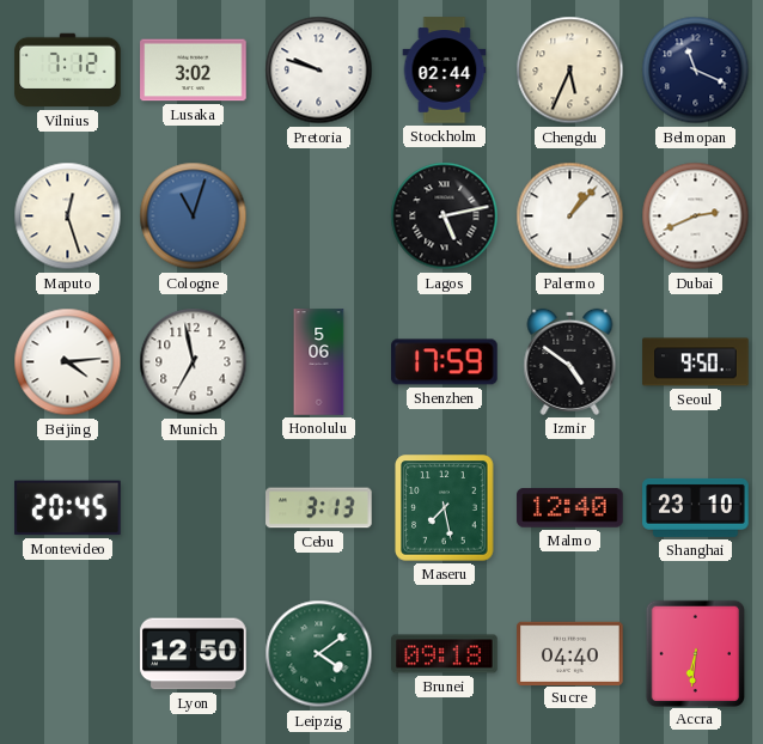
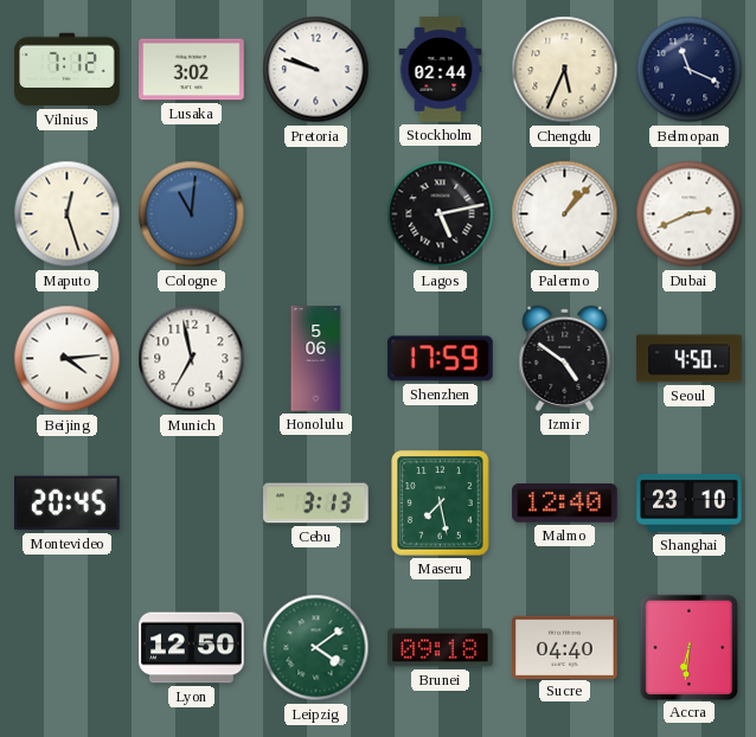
Cologne: 11:03 -> 11:01 (192, 214)
Seoul: 9:50 -> 4:50 (690, 359)
